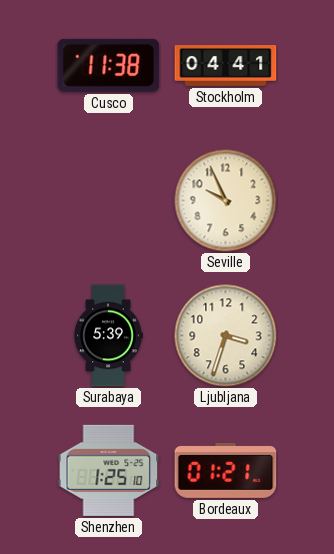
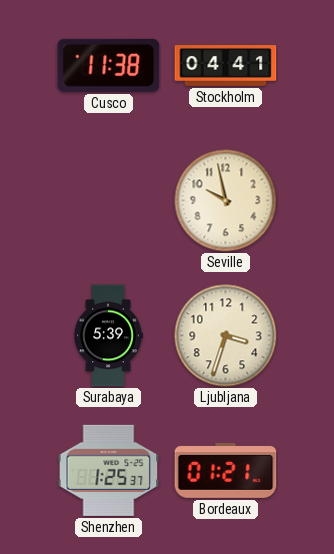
Seville: 9:56 -> 9:58 (226, 201)
Shenzhen: 1:25:10 -> 1:25:37 (109, 470)
